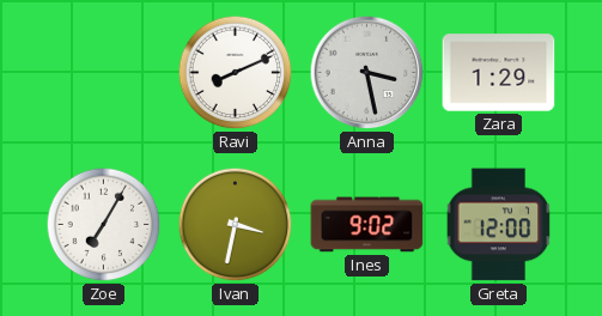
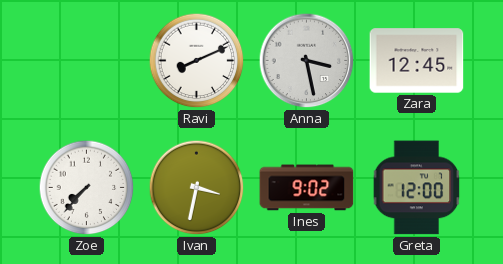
Zara: 1:29 -> 12:45 (417, 61)
Zoe: 7:05 -> 7:37 (87, 188)
